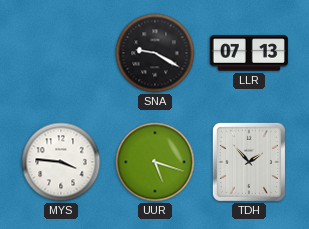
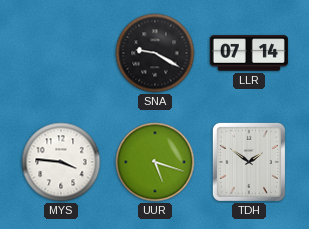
LLR: 07:13 -> 07:14 (248, 53)
TDH: 1:53 -> 1:51 (249, 162)
